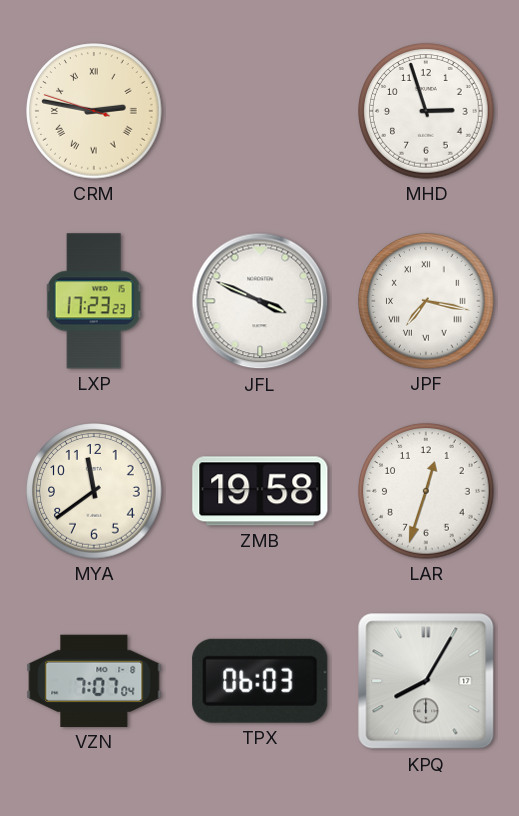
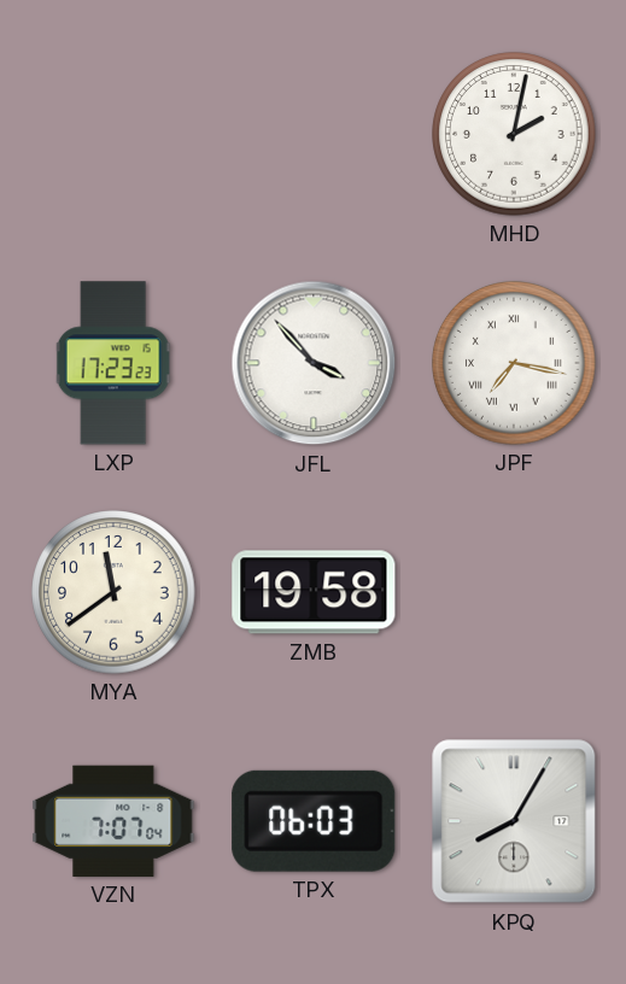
CRM: 2:46 -> none (94, 111)
MHD: 2:57 -> 2:02 (514, 134)
JFL: 3:49 -> 3:53 (314, 363)
LAR: 12:33 -> none (426, 491)
